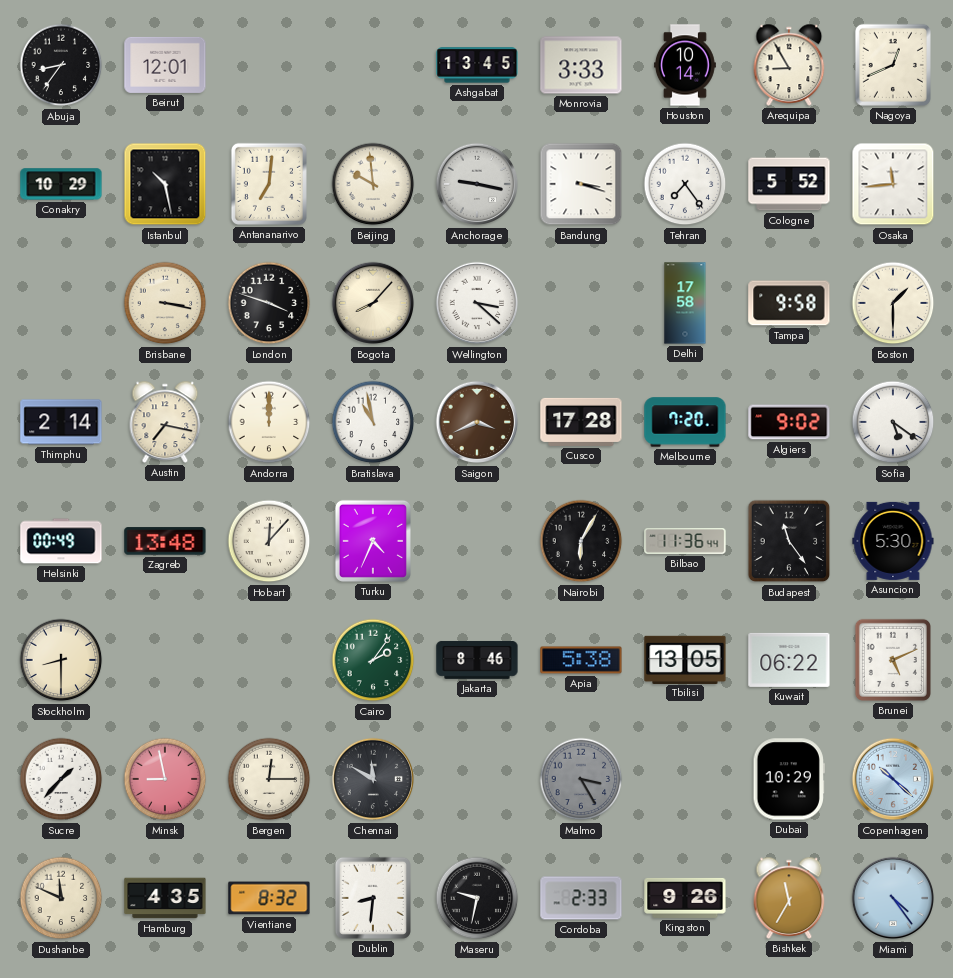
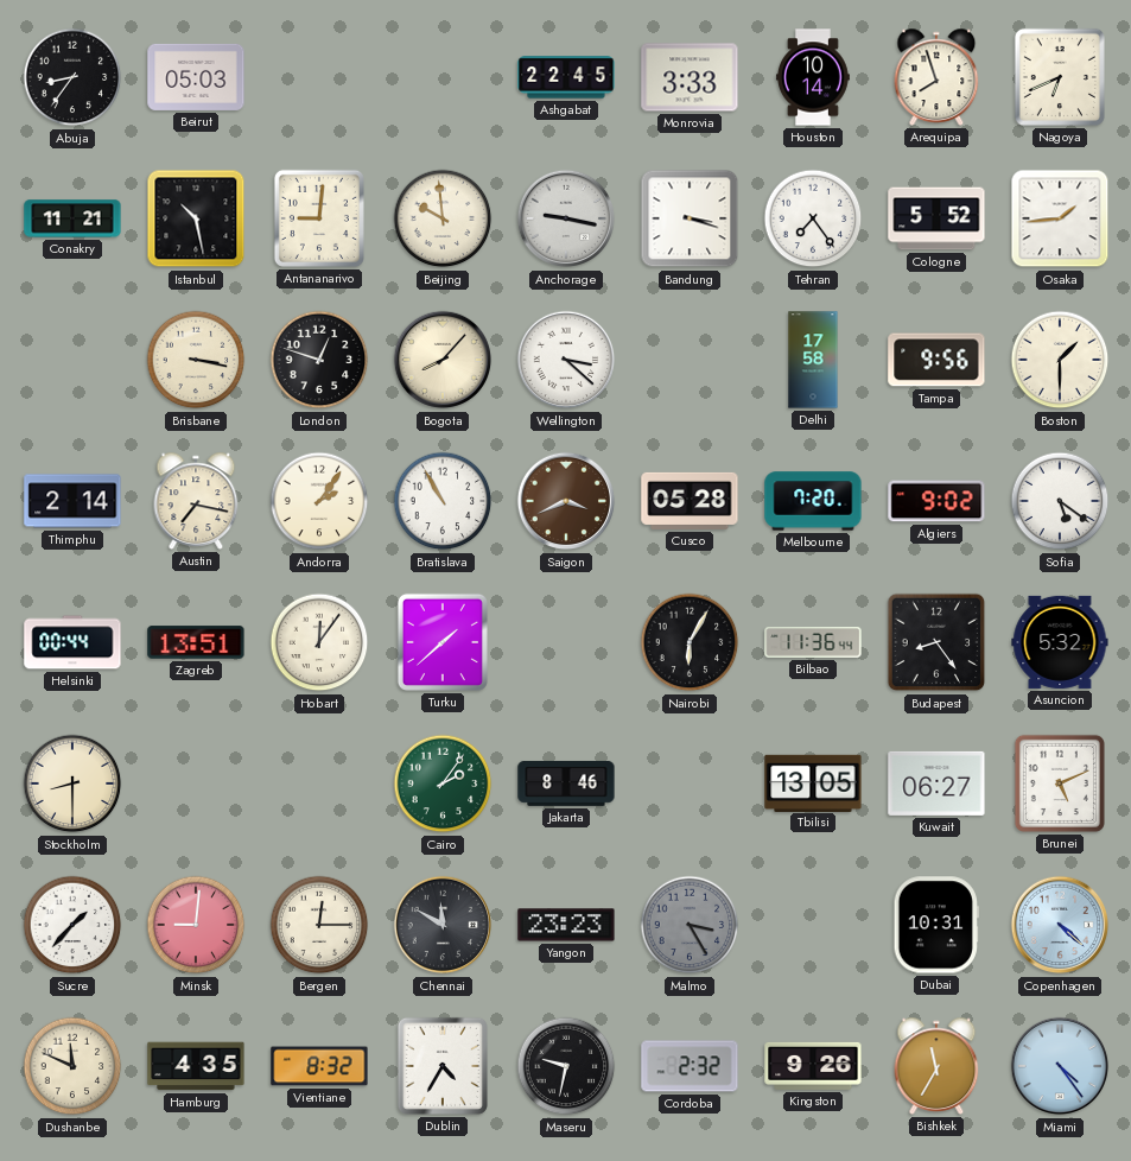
Beirut: 12:01 -> 05:03 (196, 77)
Ashgabat: 13:45 -> 22:45 (566, 77)
Arequipa: 8:55 -> 7:57 (936, 77)
Nagoya: 12:41 -> 6:41 (1060, 77)
Conakry: 10:29 -> 11:21 (72, 218)
Antananarivo: 7:01 -> 9:01 (319, 218)
Osaka: 11:44 -> 1:44 (1060, 218)
London: 3:48 -> 12:48 (319, 360)
Tampa: 9:58 -> 9:56 (936, 360)
Andorra: 12:00 -> 2:06 (319, 501)
Bratislava: 10:58 -> 10:55 (443, 501)
Cusco: 17:28 -> 05:28 (690, 501)
Helsinki: 00:49 -> 00:44 (72, 642)
Zagreb: 13:48 -> 13:51 (196, 642)
Hobart: 12:07 -> 12:06 (319, 642)
Turku: 4:34 -> 1:38 (443, 642)
Budapest: 11:24 -> 8:24 (936, 642)
Asuncion: 5:30 -> 5:32 (1060, 642)
Apia: 5:38 -> none (581, 660)
Kuwait: 06:22 -> 06:27 (936, 783)
Minsk: 8:58 -> 9:01 (196, 925)
Yangon: none -> 23:23 (566, 925)
Dubai: 10:29 -> 10:31 (936, 925)
Copenhagen: 10:22 -> 4:22 (1060, 925)
Dublin: 8:31 -> 4:35 (443, 1066)
Cordoba: 2:33 -> 2:32 (690, 1066)
